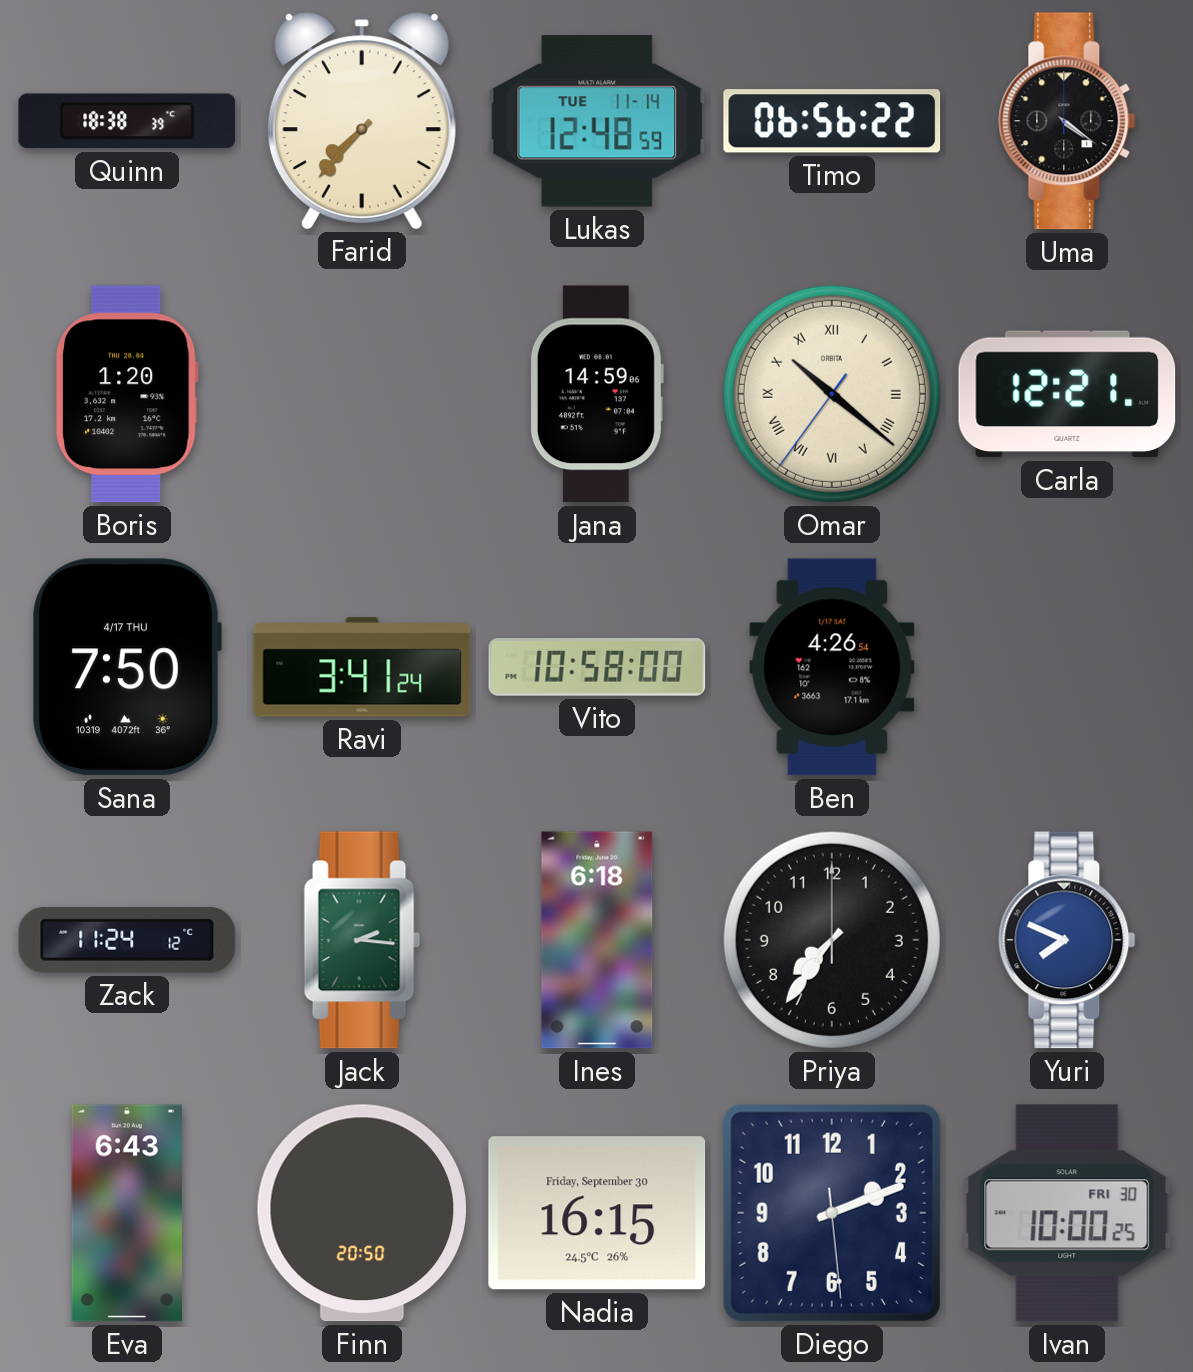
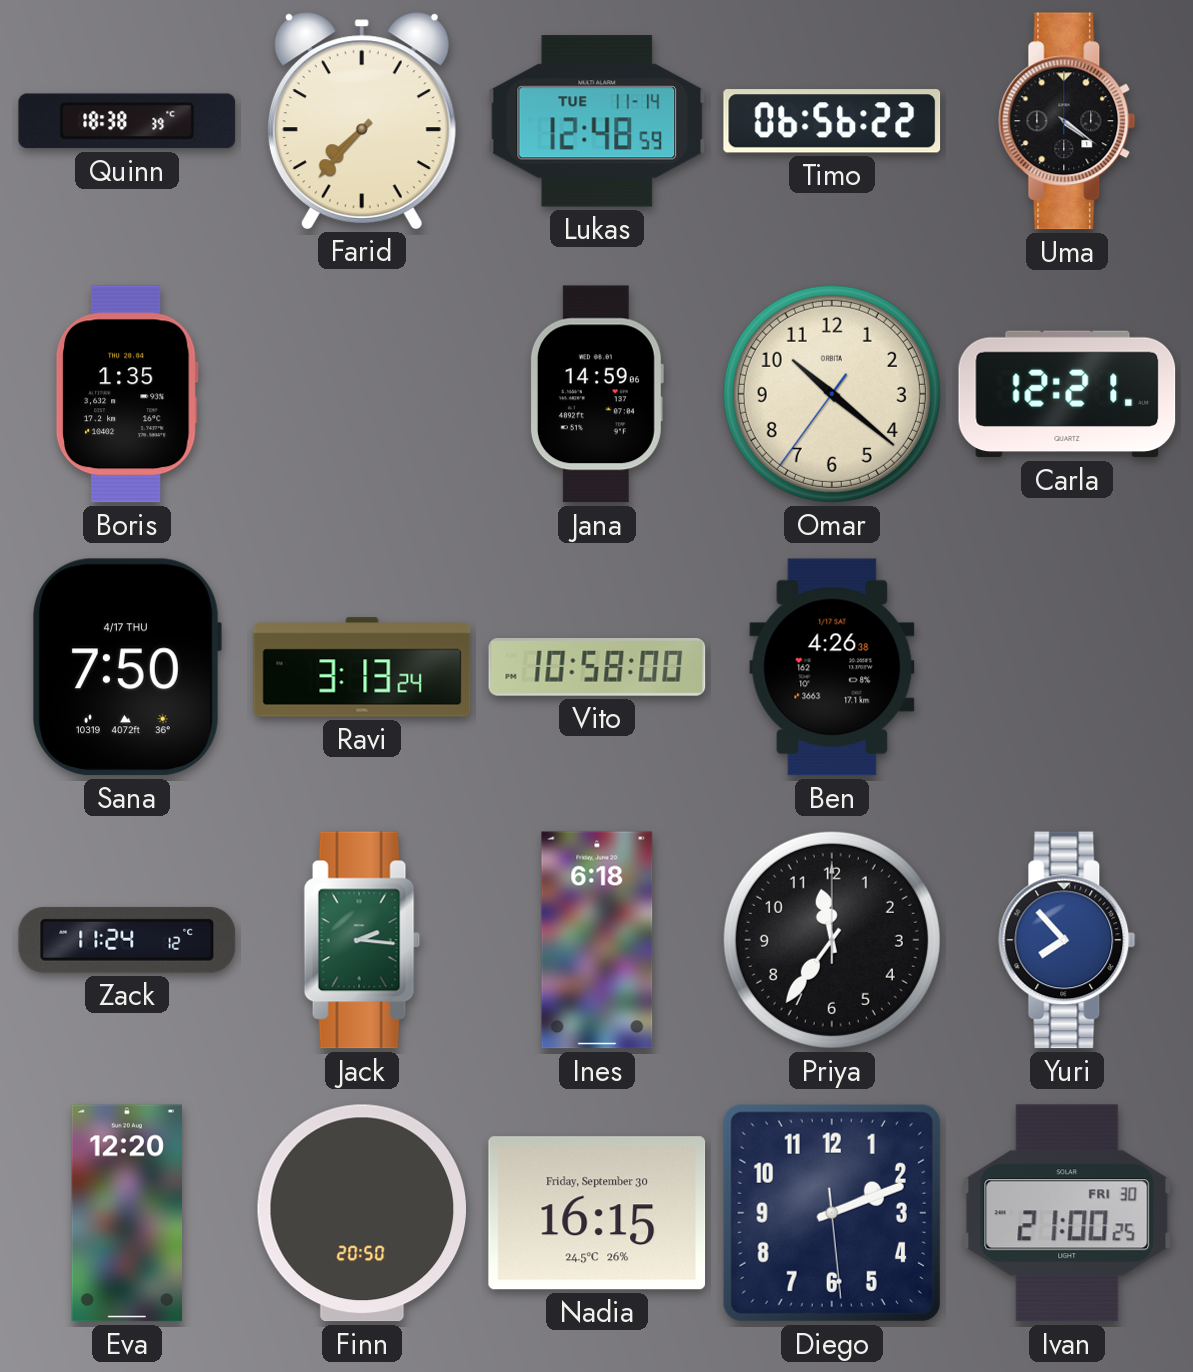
Boris: 1:20 -> 1:35 (127, 394)
Omar numerals: Roman -> Arabic (832, 394)
Ravi: 3:41 -> 3:13 (362, 667)
Ben: 4:26:54 -> 4:26:38 (832, 667)
Priya: 7:36 -> 11:36 (832, 940)
Yuri: 7:49 -> 7:53 (1067, 940)
Eva: 6:43 -> 12:20 (126, 1213)
Ivan: 10:00 -> 21:00 (1067, 1213)
